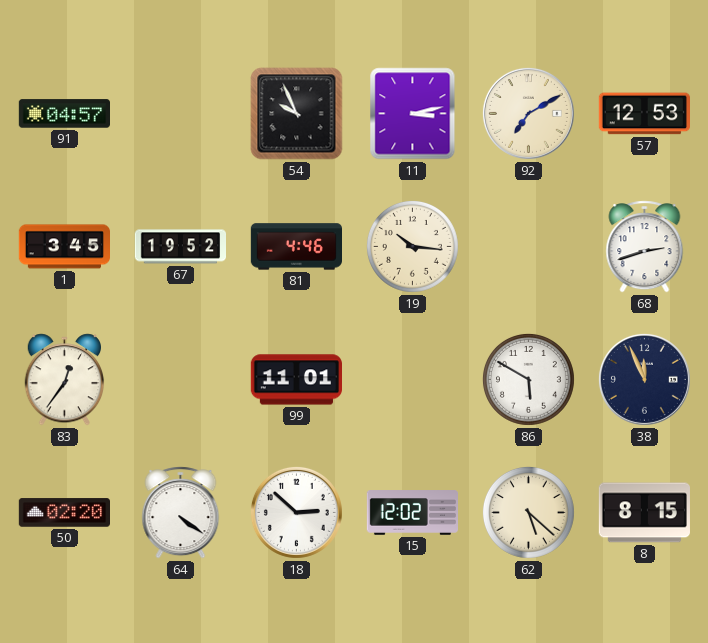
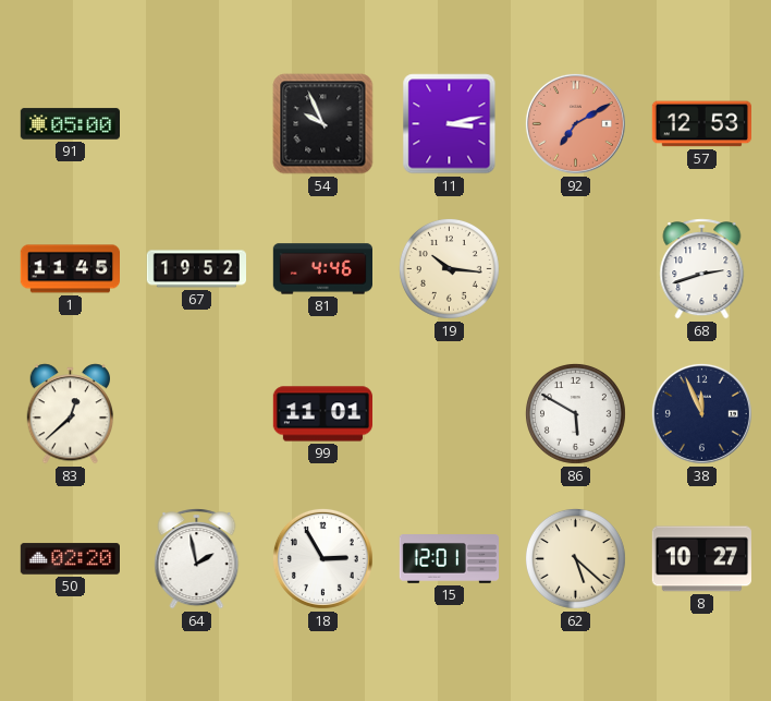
91: 04:57 -> 05:00 (70, 124)
92 dial: cream -> salmon (575, 123)
1: 3:45 -> 11:45 (70, 269)
83: 12:36 -> 12:38 (71, 414)
64: 4:21 -> 1:58 (197, 559)
18: 2:52 -> 2:55 (322, 558)
15: 12:02 -> 12:01 (449, 559)
8: 8:15 -> 10:27 (701, 559)
